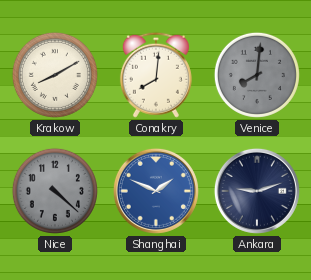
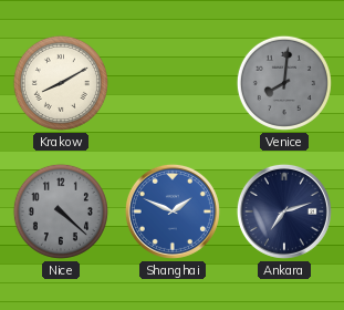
Conakry: 8:01 -> none (156, 75)
Ankara: 9:12 -> 7:12 (284, 211)
